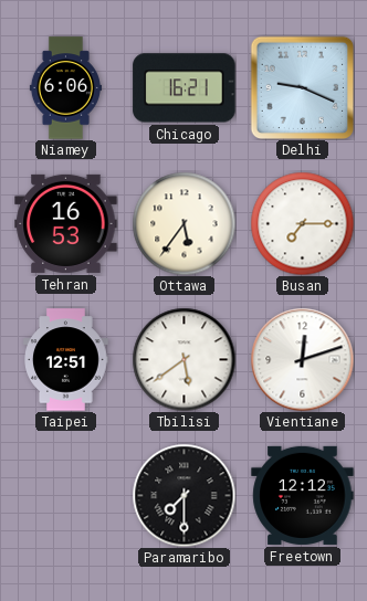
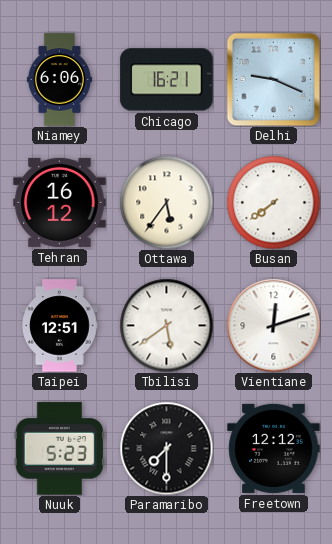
Tehran: 16:53 -> 16:12 (60, 202)
Busan: 7:15 -> 7:39 (273, 202)
Nuuk: none -> 5:23 (59, 449)
